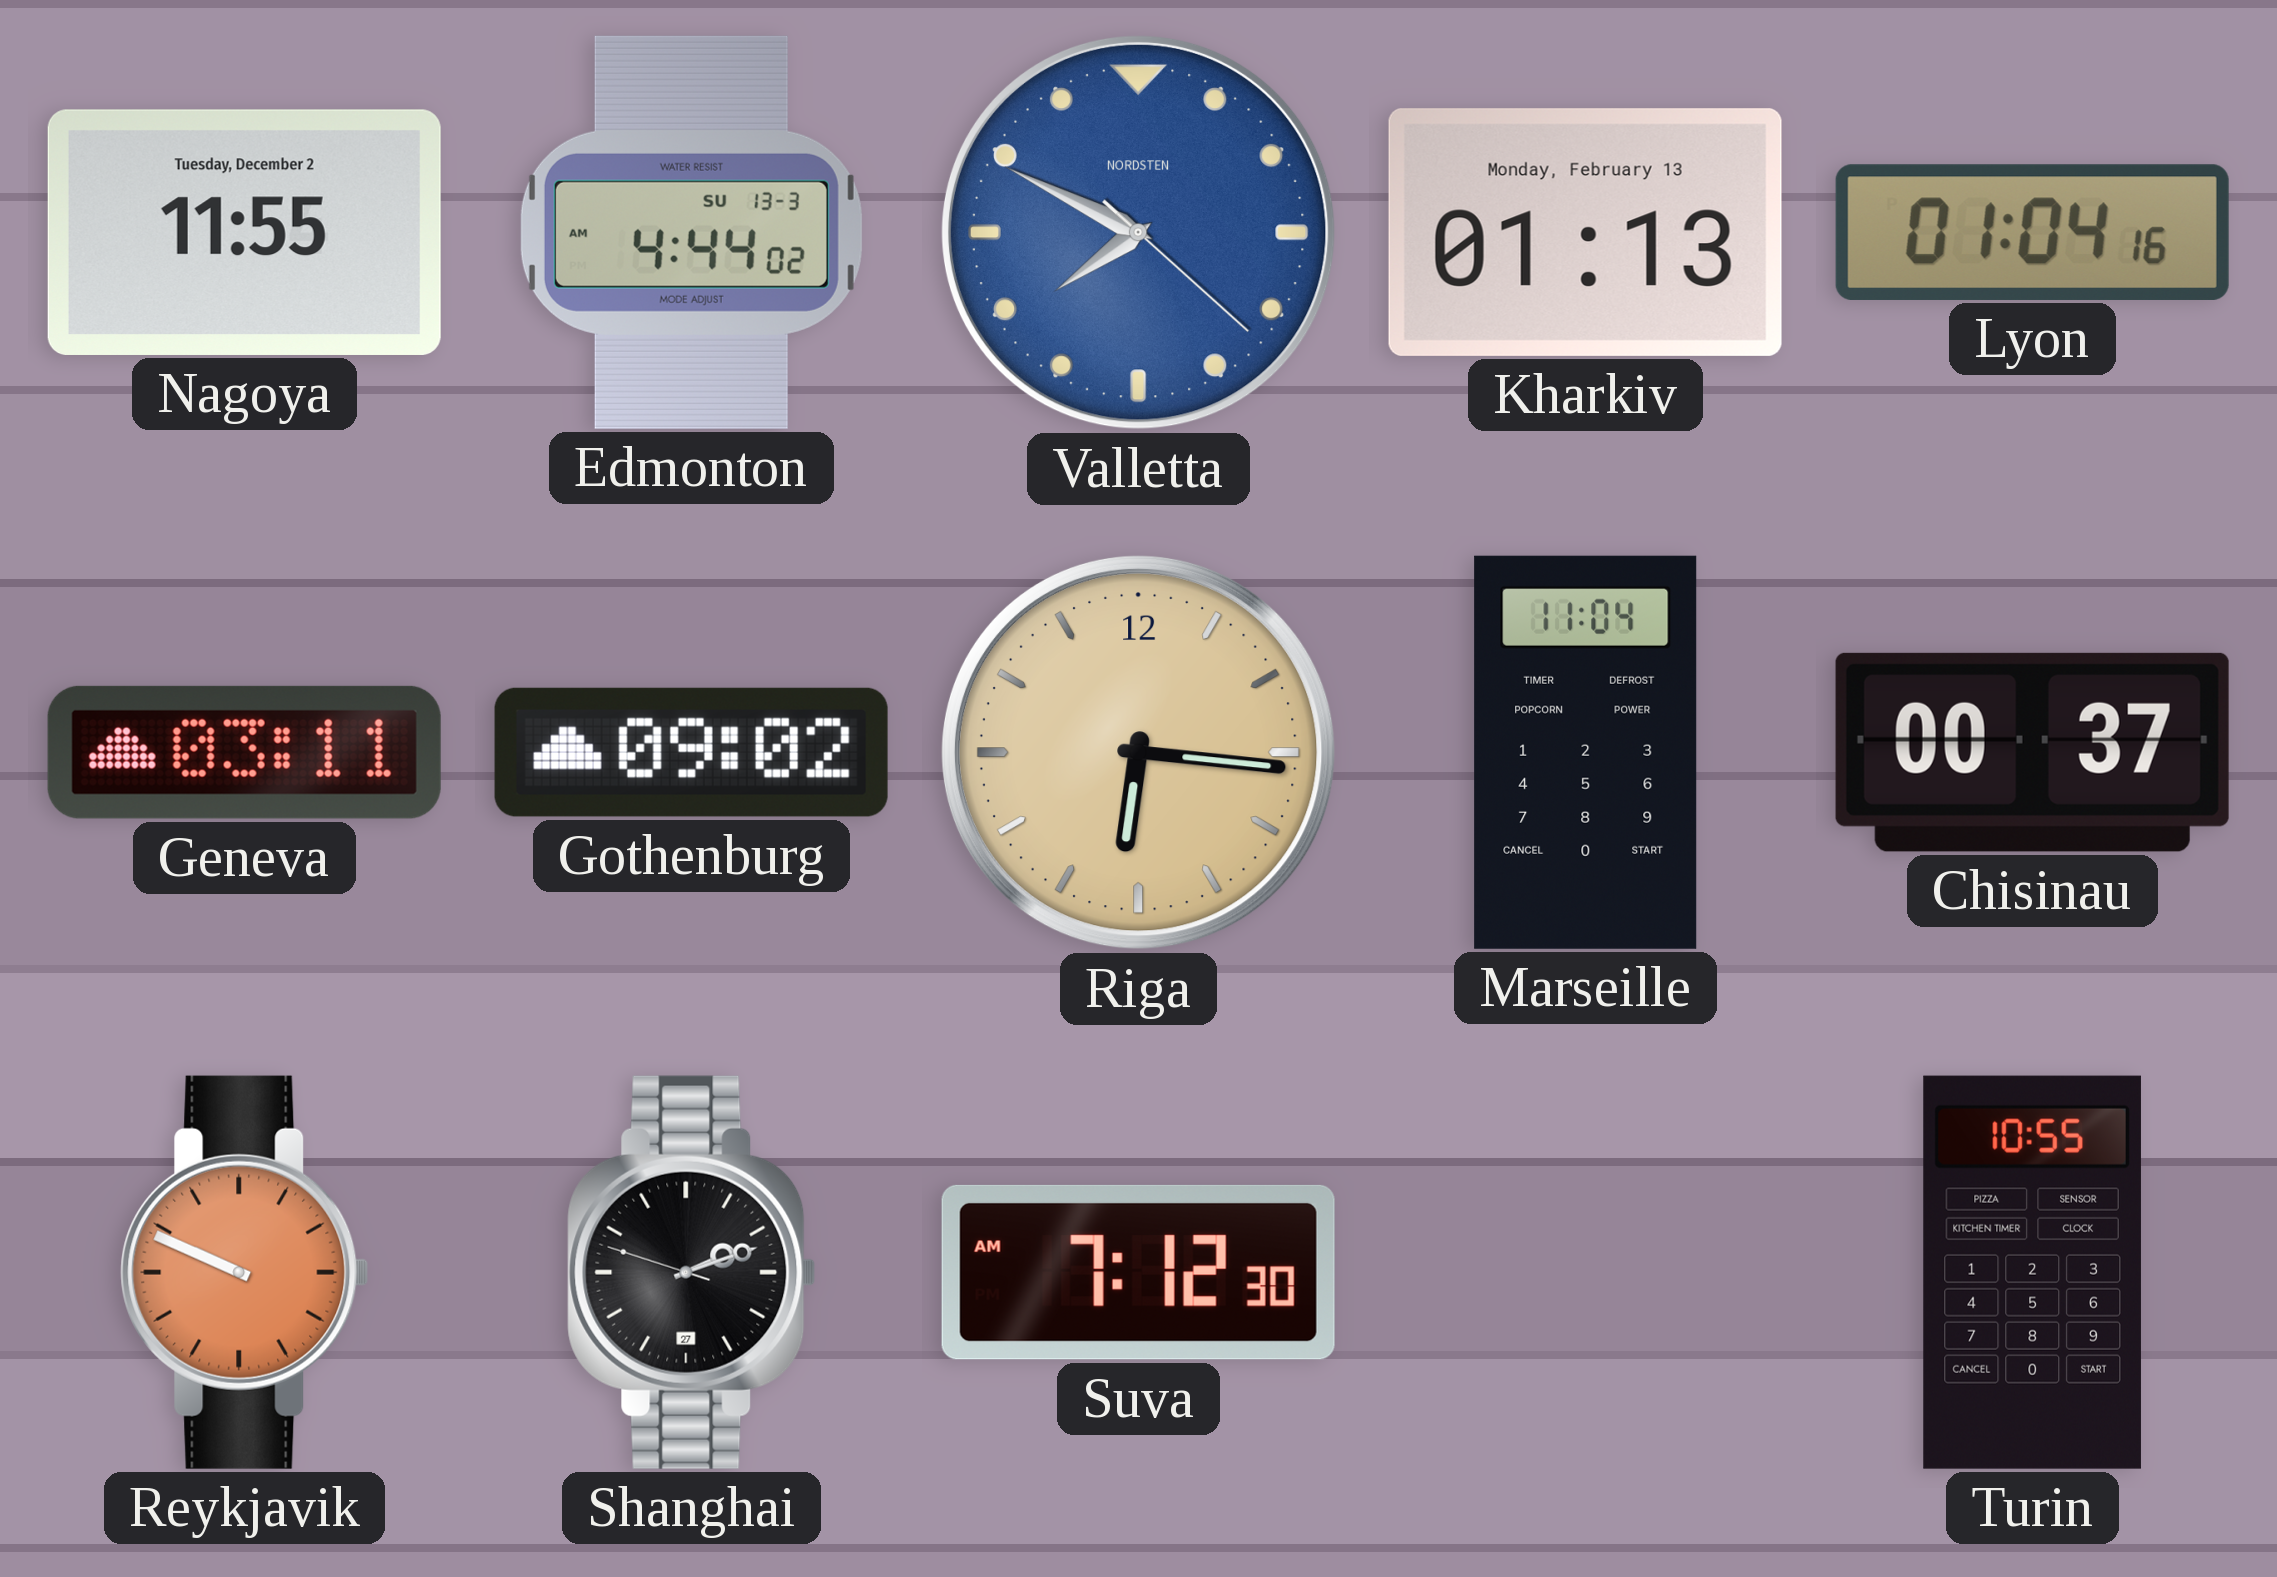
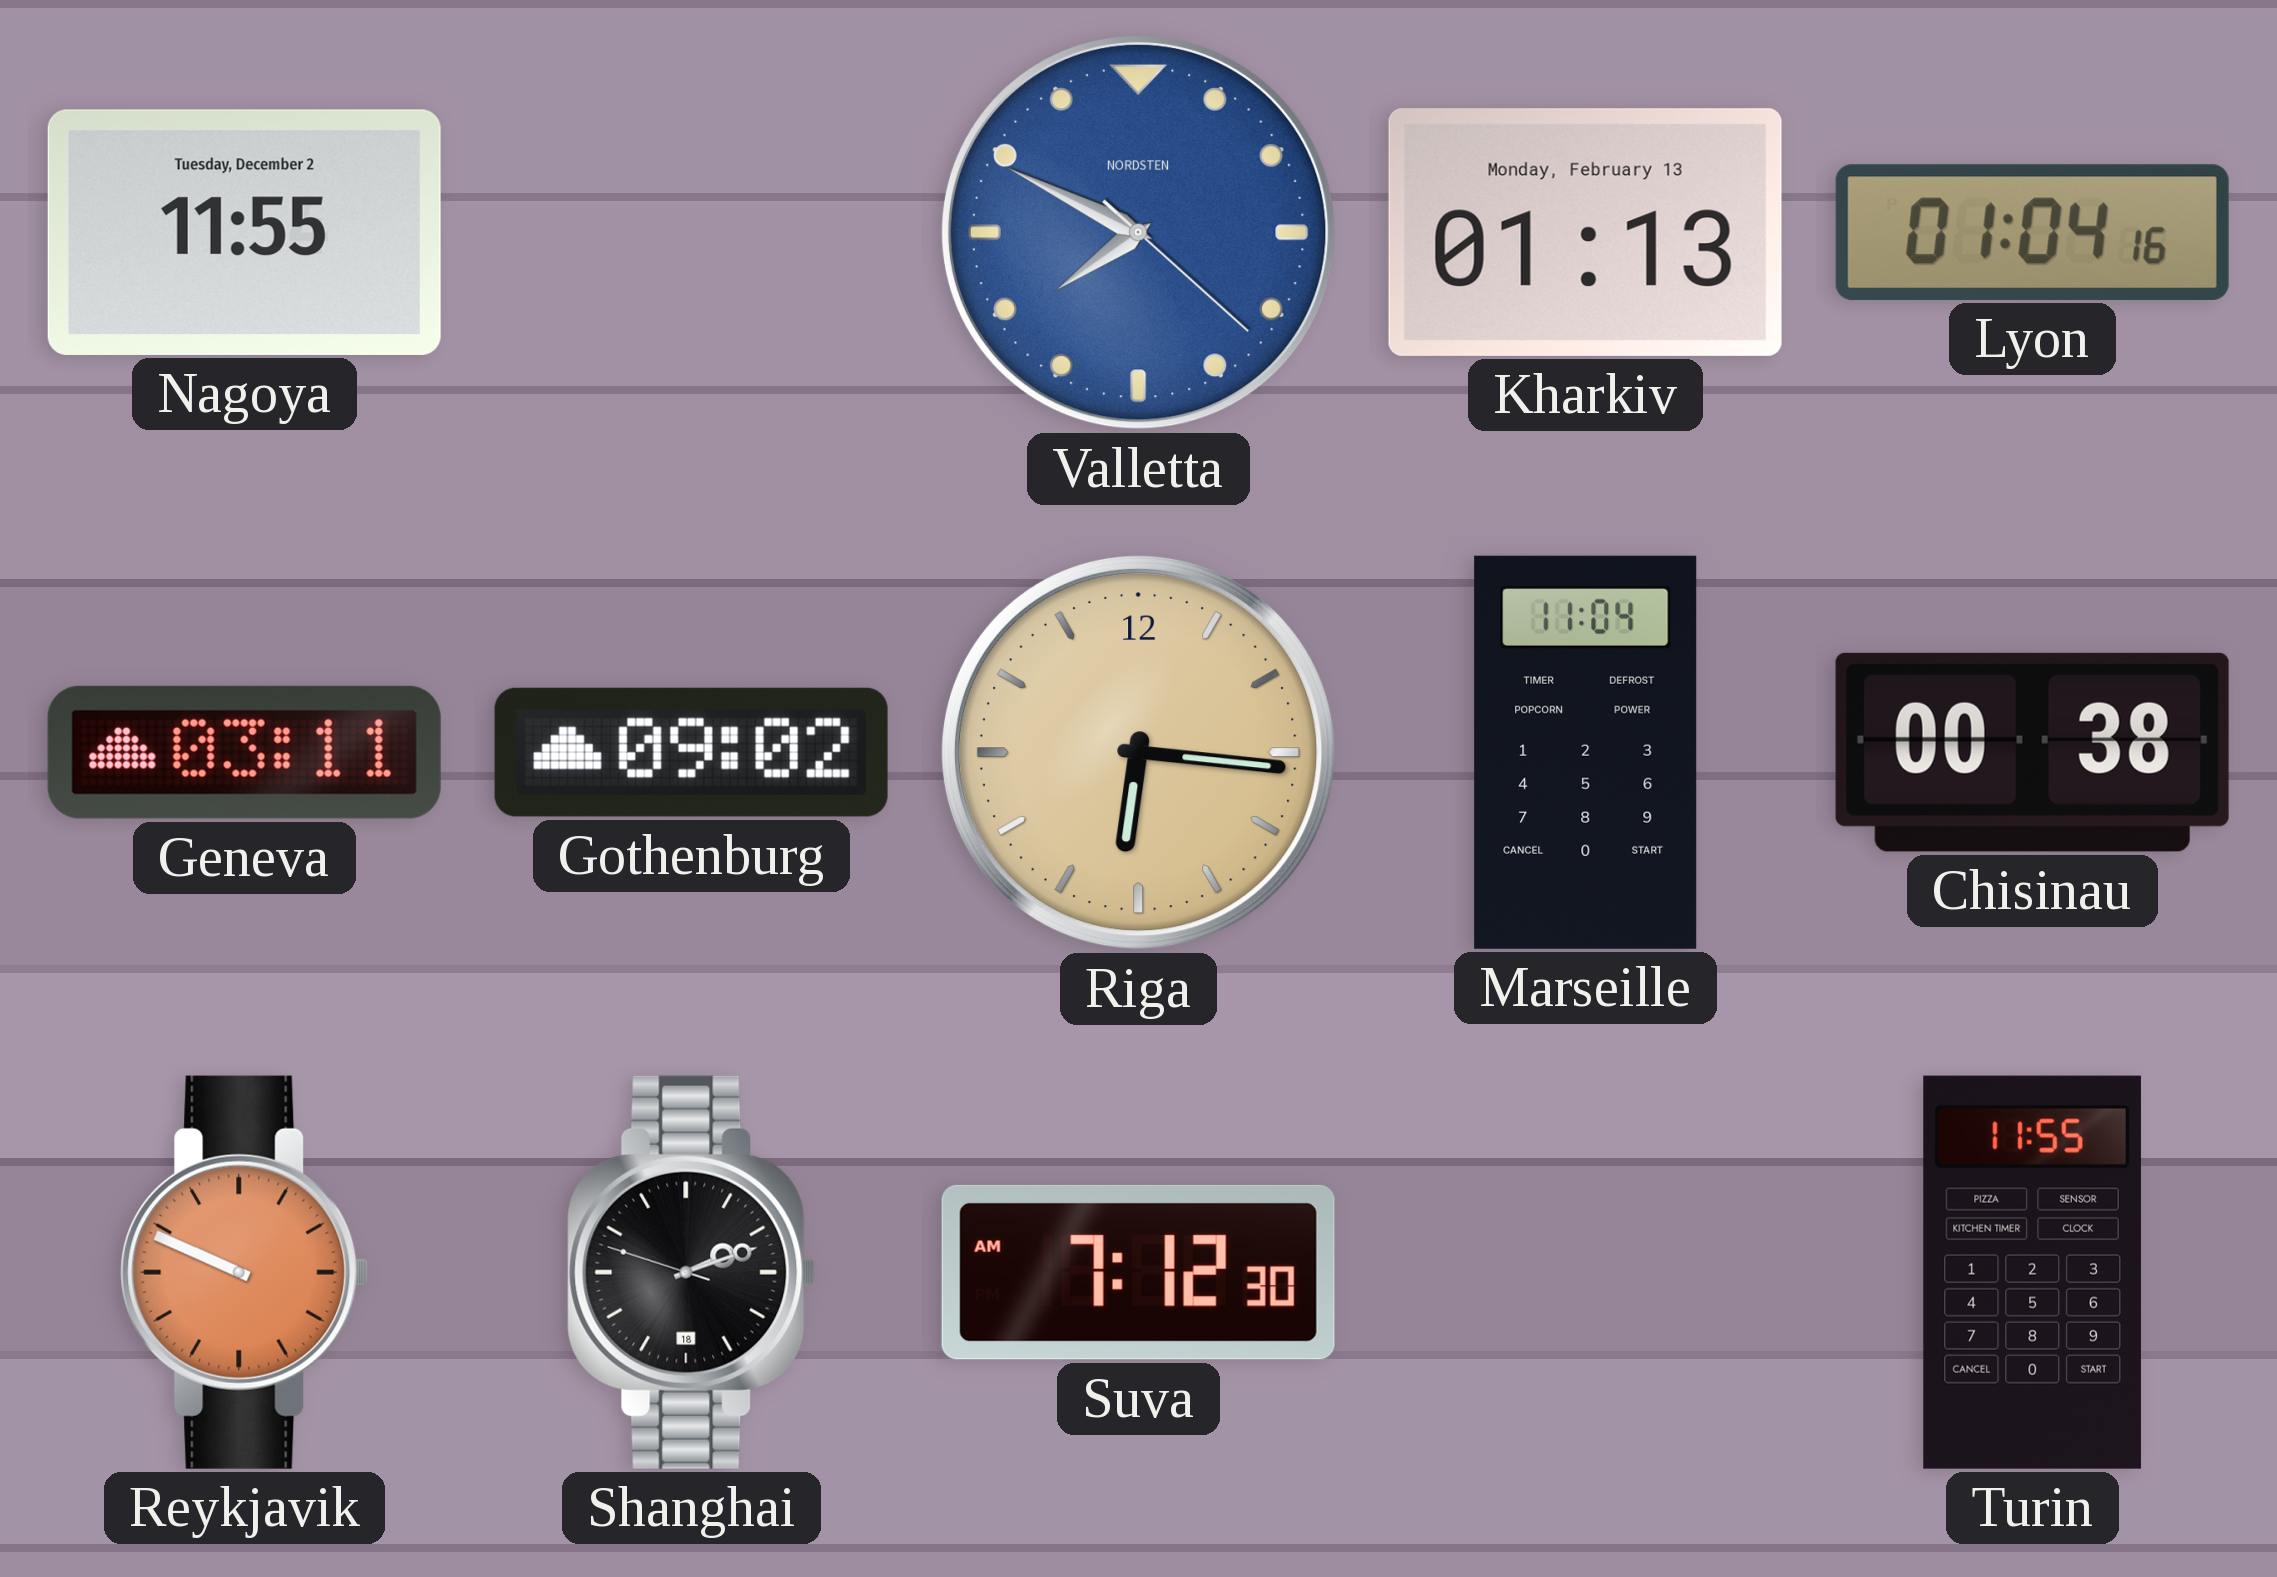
Edmonton: 4:44 -> none (691, 232)
Chisinau: 00:37 -> 00:38 (2032, 752)
Shanghai date: 27 -> 18 (692, 1272)
Turin: 10:55 -> 11:55 (2032, 1272)
